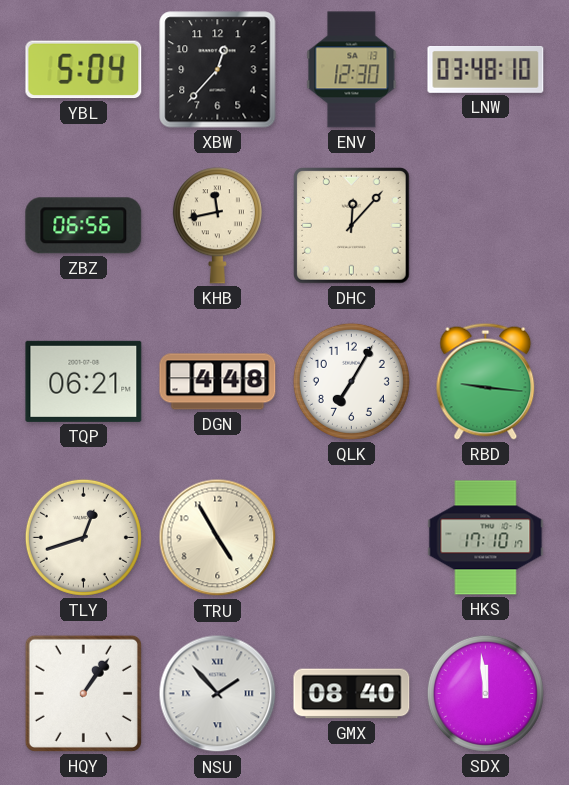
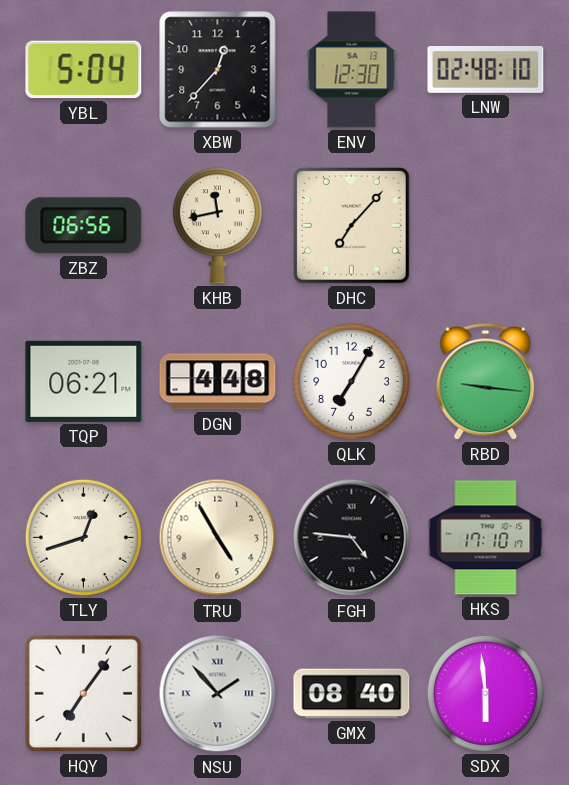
LNW: 03:48 -> 02:48 (486, 70)
DHC: 12:07 -> 7:07 (352, 226)
FGH: none -> 4:46 (352, 538)
HQY: 1:06 -> 7:06 (83, 693)
SDX: 11:59 -> 5:59 (485, 693)
